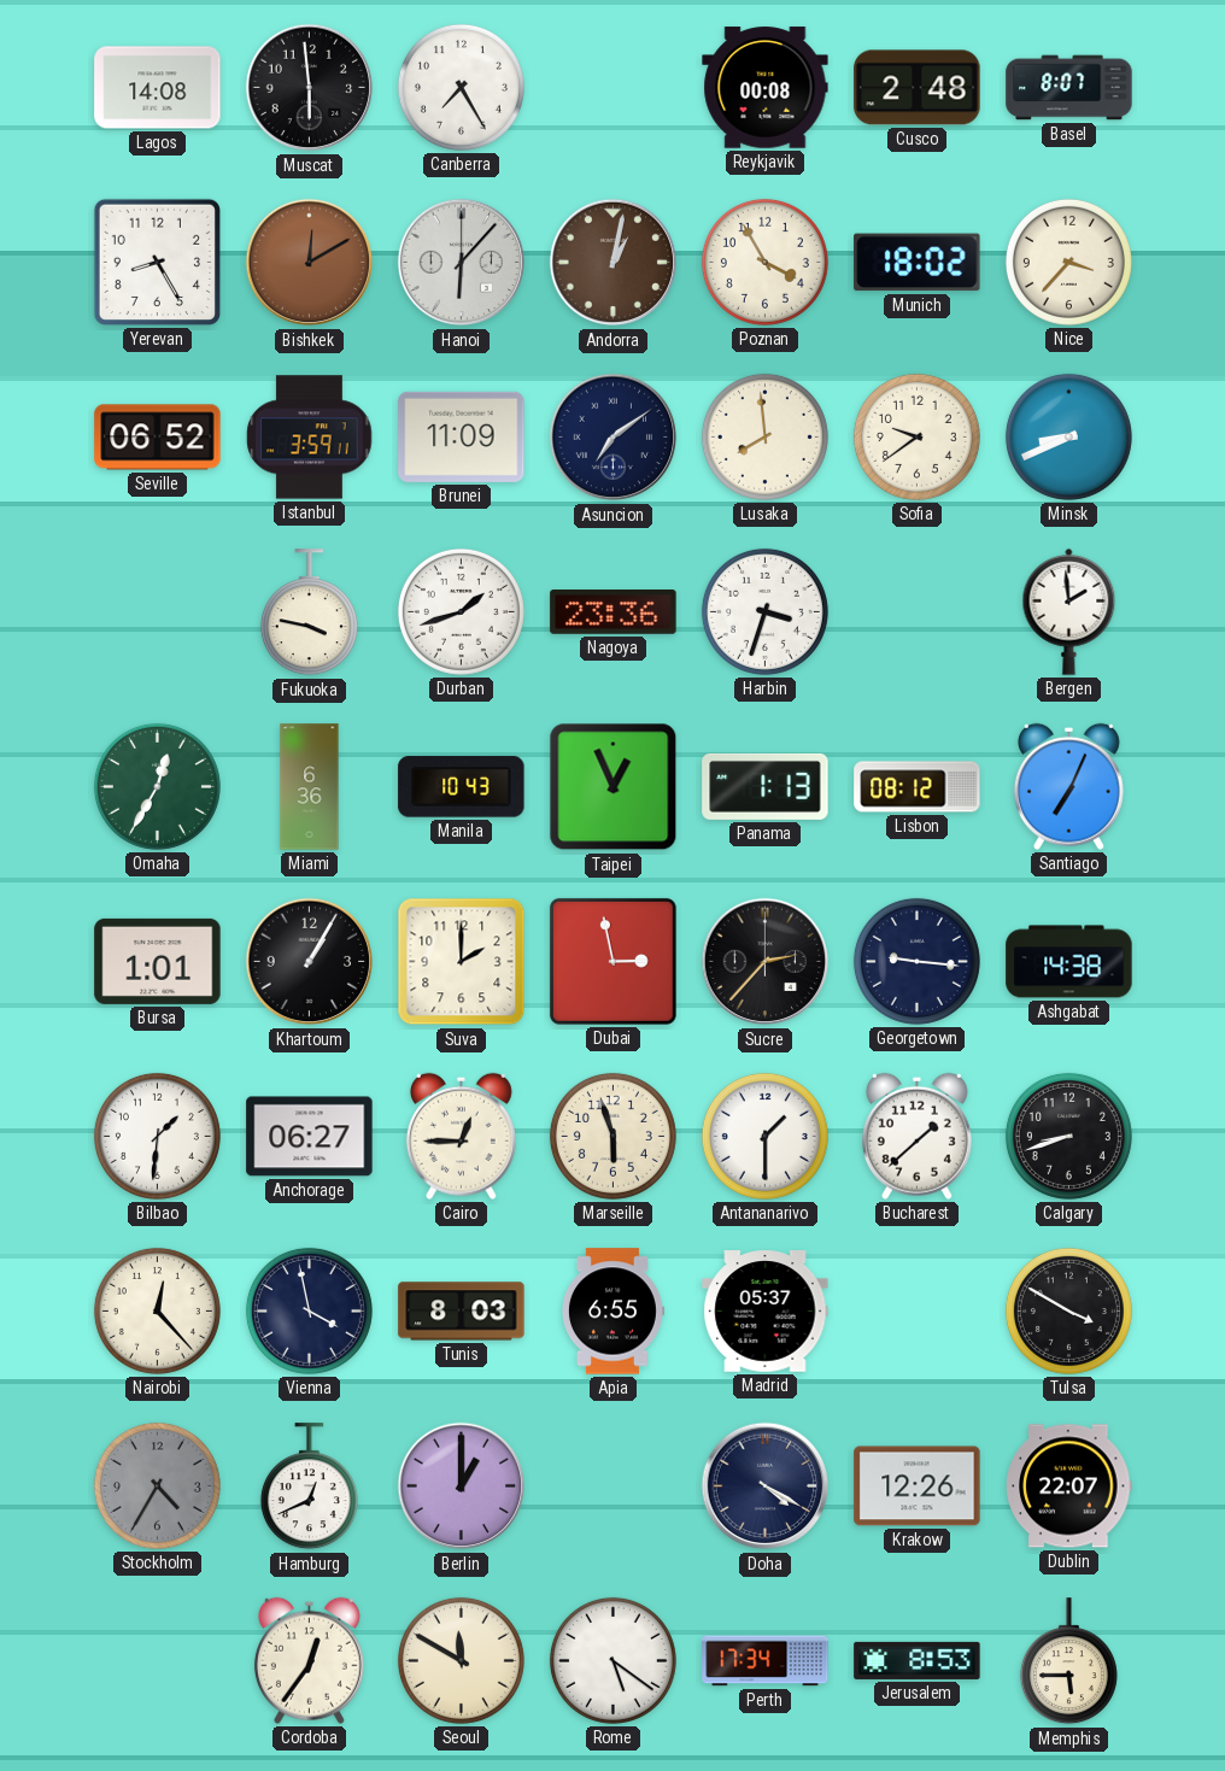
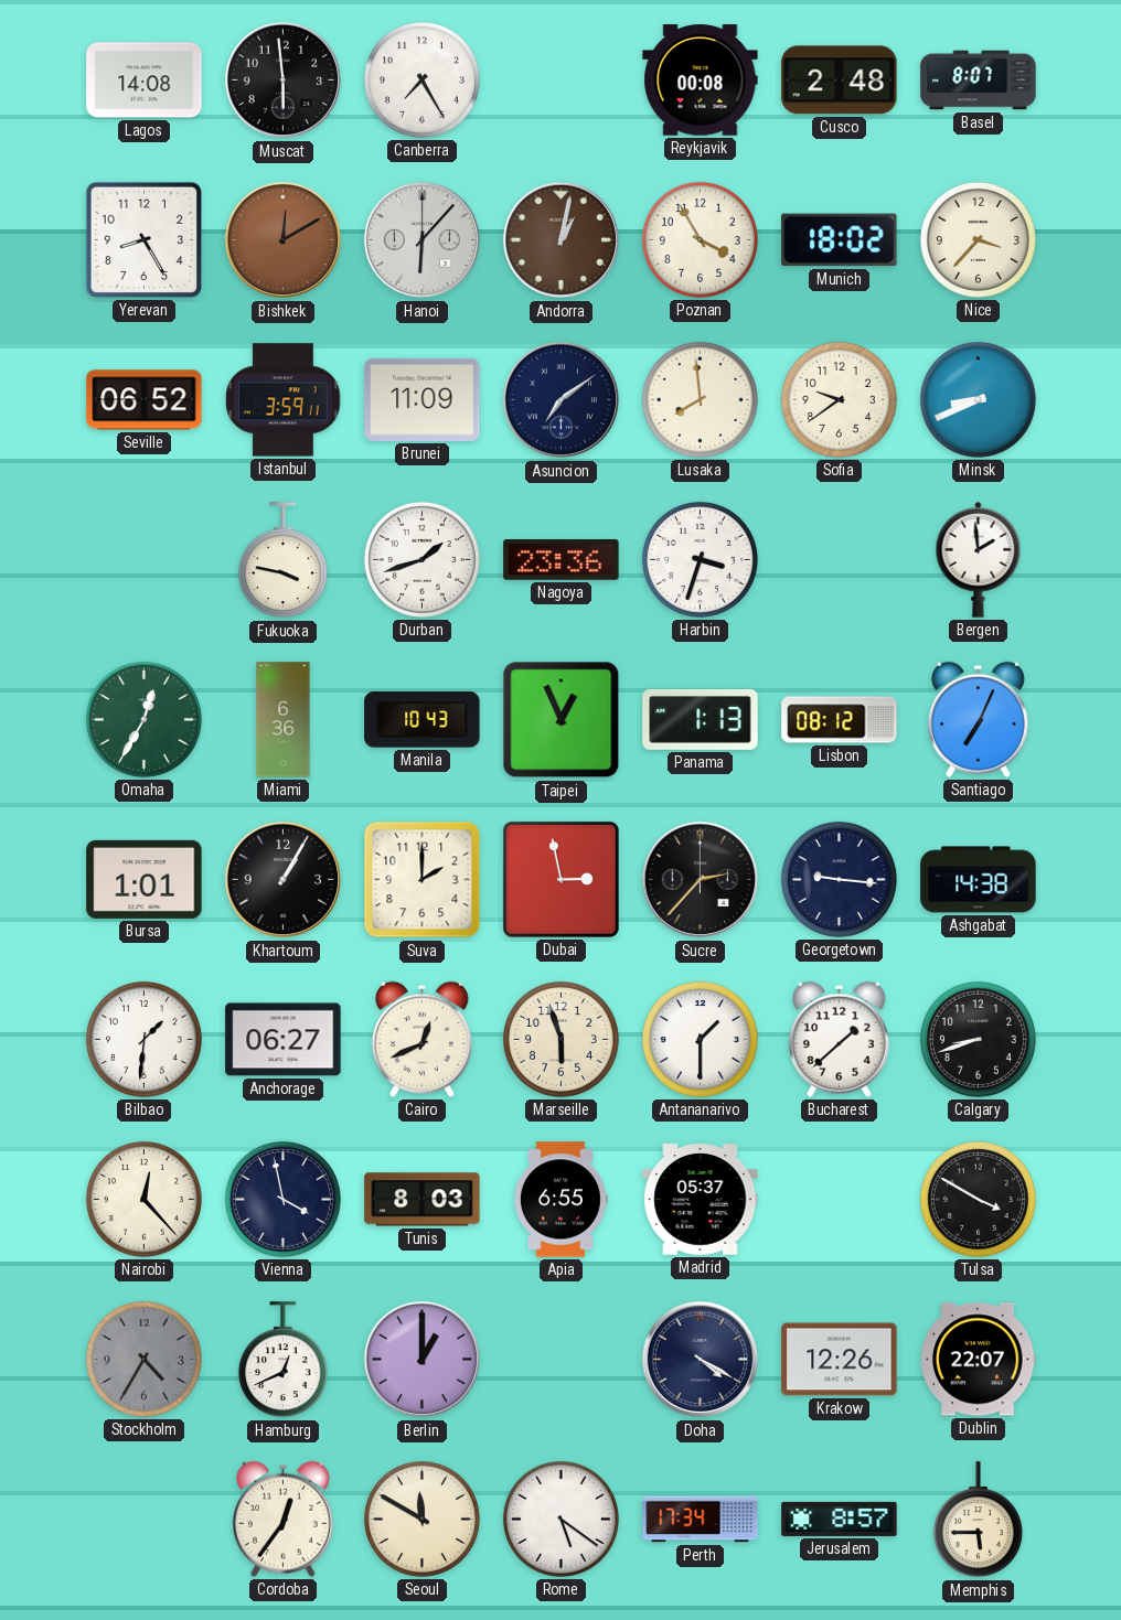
Cairo: 12:45 -> 12:41 (421, 1039)
Jerusalem: 8:53 -> 8:57 (840, 1519)
